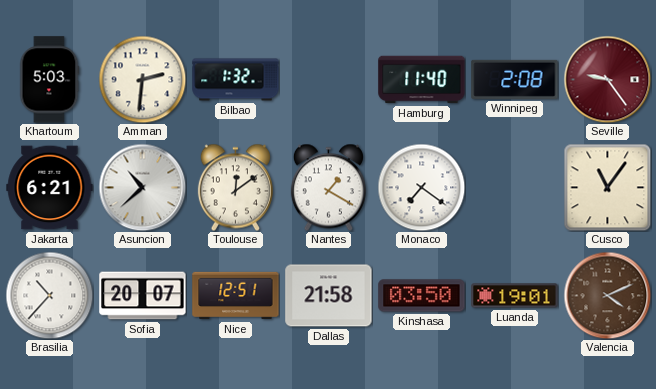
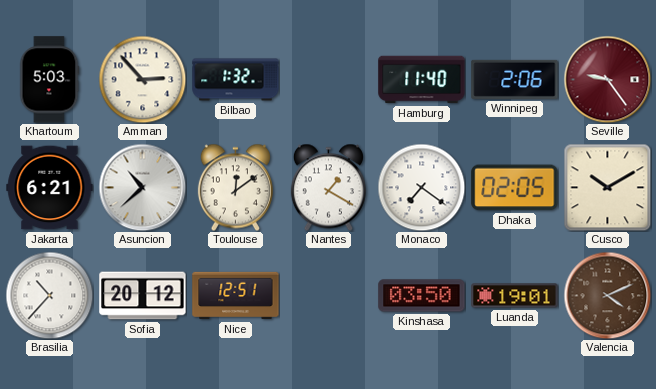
Amman: 2:31 -> 2:53 (142, 79)
Winnipeg: 2:08 -> 2:06 (515, 79)
Dhaka: none -> 02:05 (515, 188)
Cusco: 11:06 -> 10:10 (607, 187)
Sofia: 20:07 -> 20:12 (143, 296)
Dallas: 21:58 -> none (329, 296)
